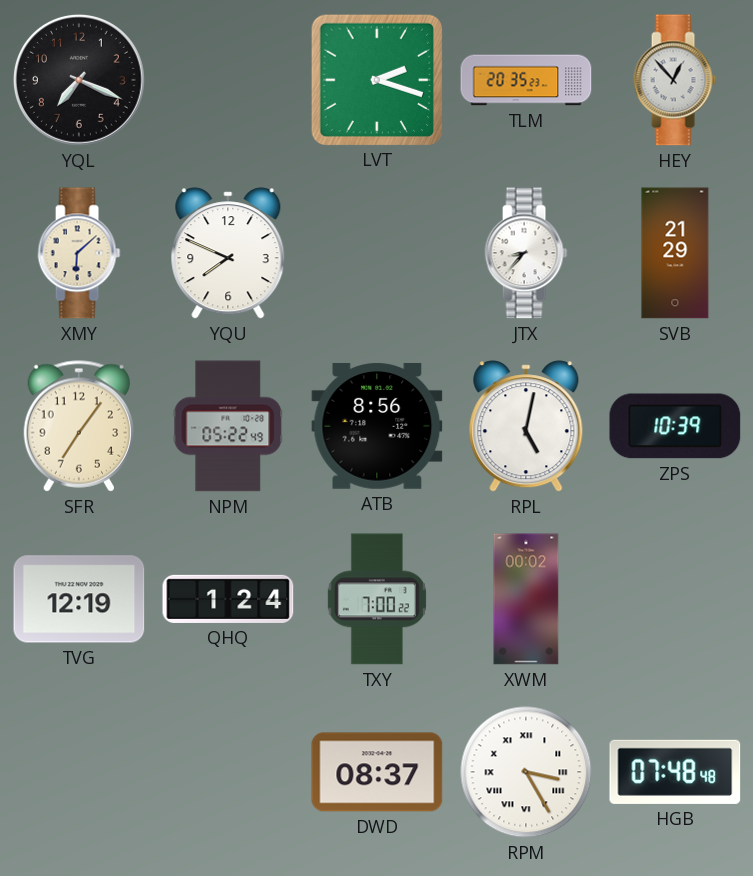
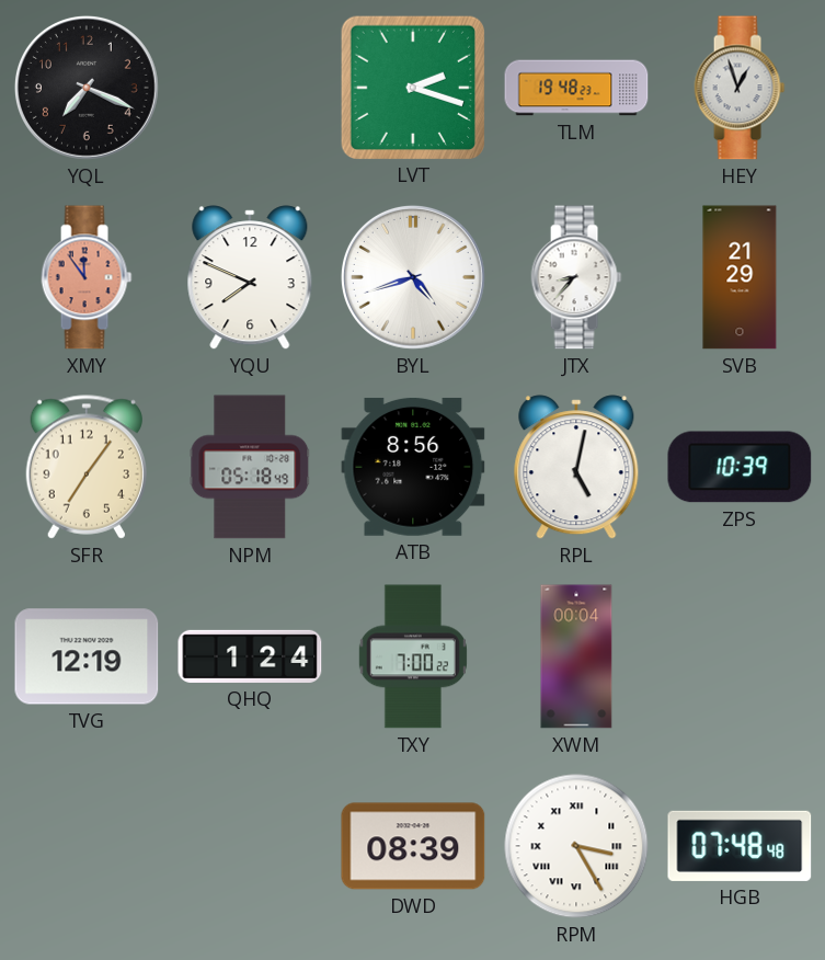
TLM: 20:35 -> 19:48 (576, 88)
HEY: 12:53 -> 12:57 (740, 88)
XMY: 6:08 -> 11:54 (87, 277)
XMY dial: cream -> salmon (87, 277)
BYL: none -> 4:42 (413, 277)
NPM: 05:22 -> 05:18 (250, 467)
XWM: 00:02 -> 00:04 (576, 656)
DWD: 08:37 -> 08:39 (413, 846)
